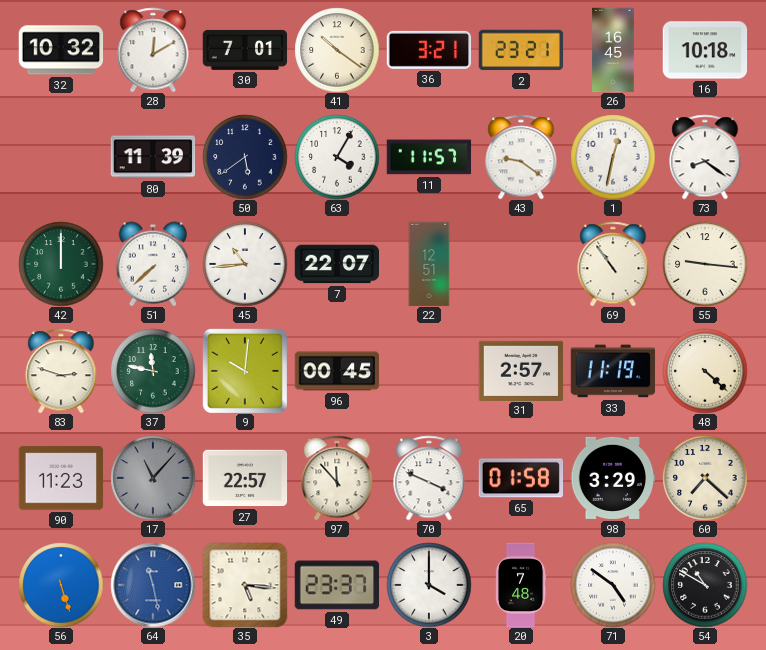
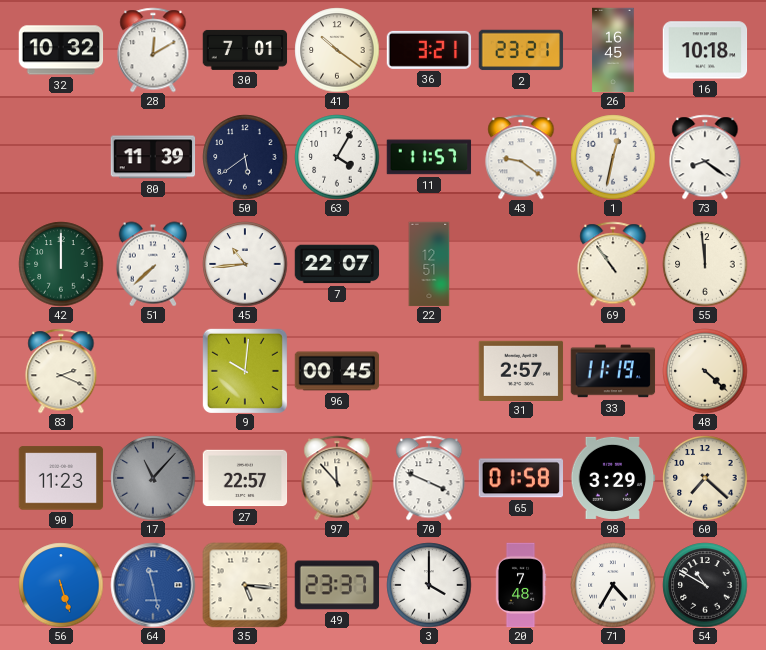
55: 9:16 -> 11:59 (705, 264)
83: 2:48 -> 2:19 (61, 371)
37: 11:47 -> none (153, 371)
71: 4:51 -> 4:35 (613, 585)
